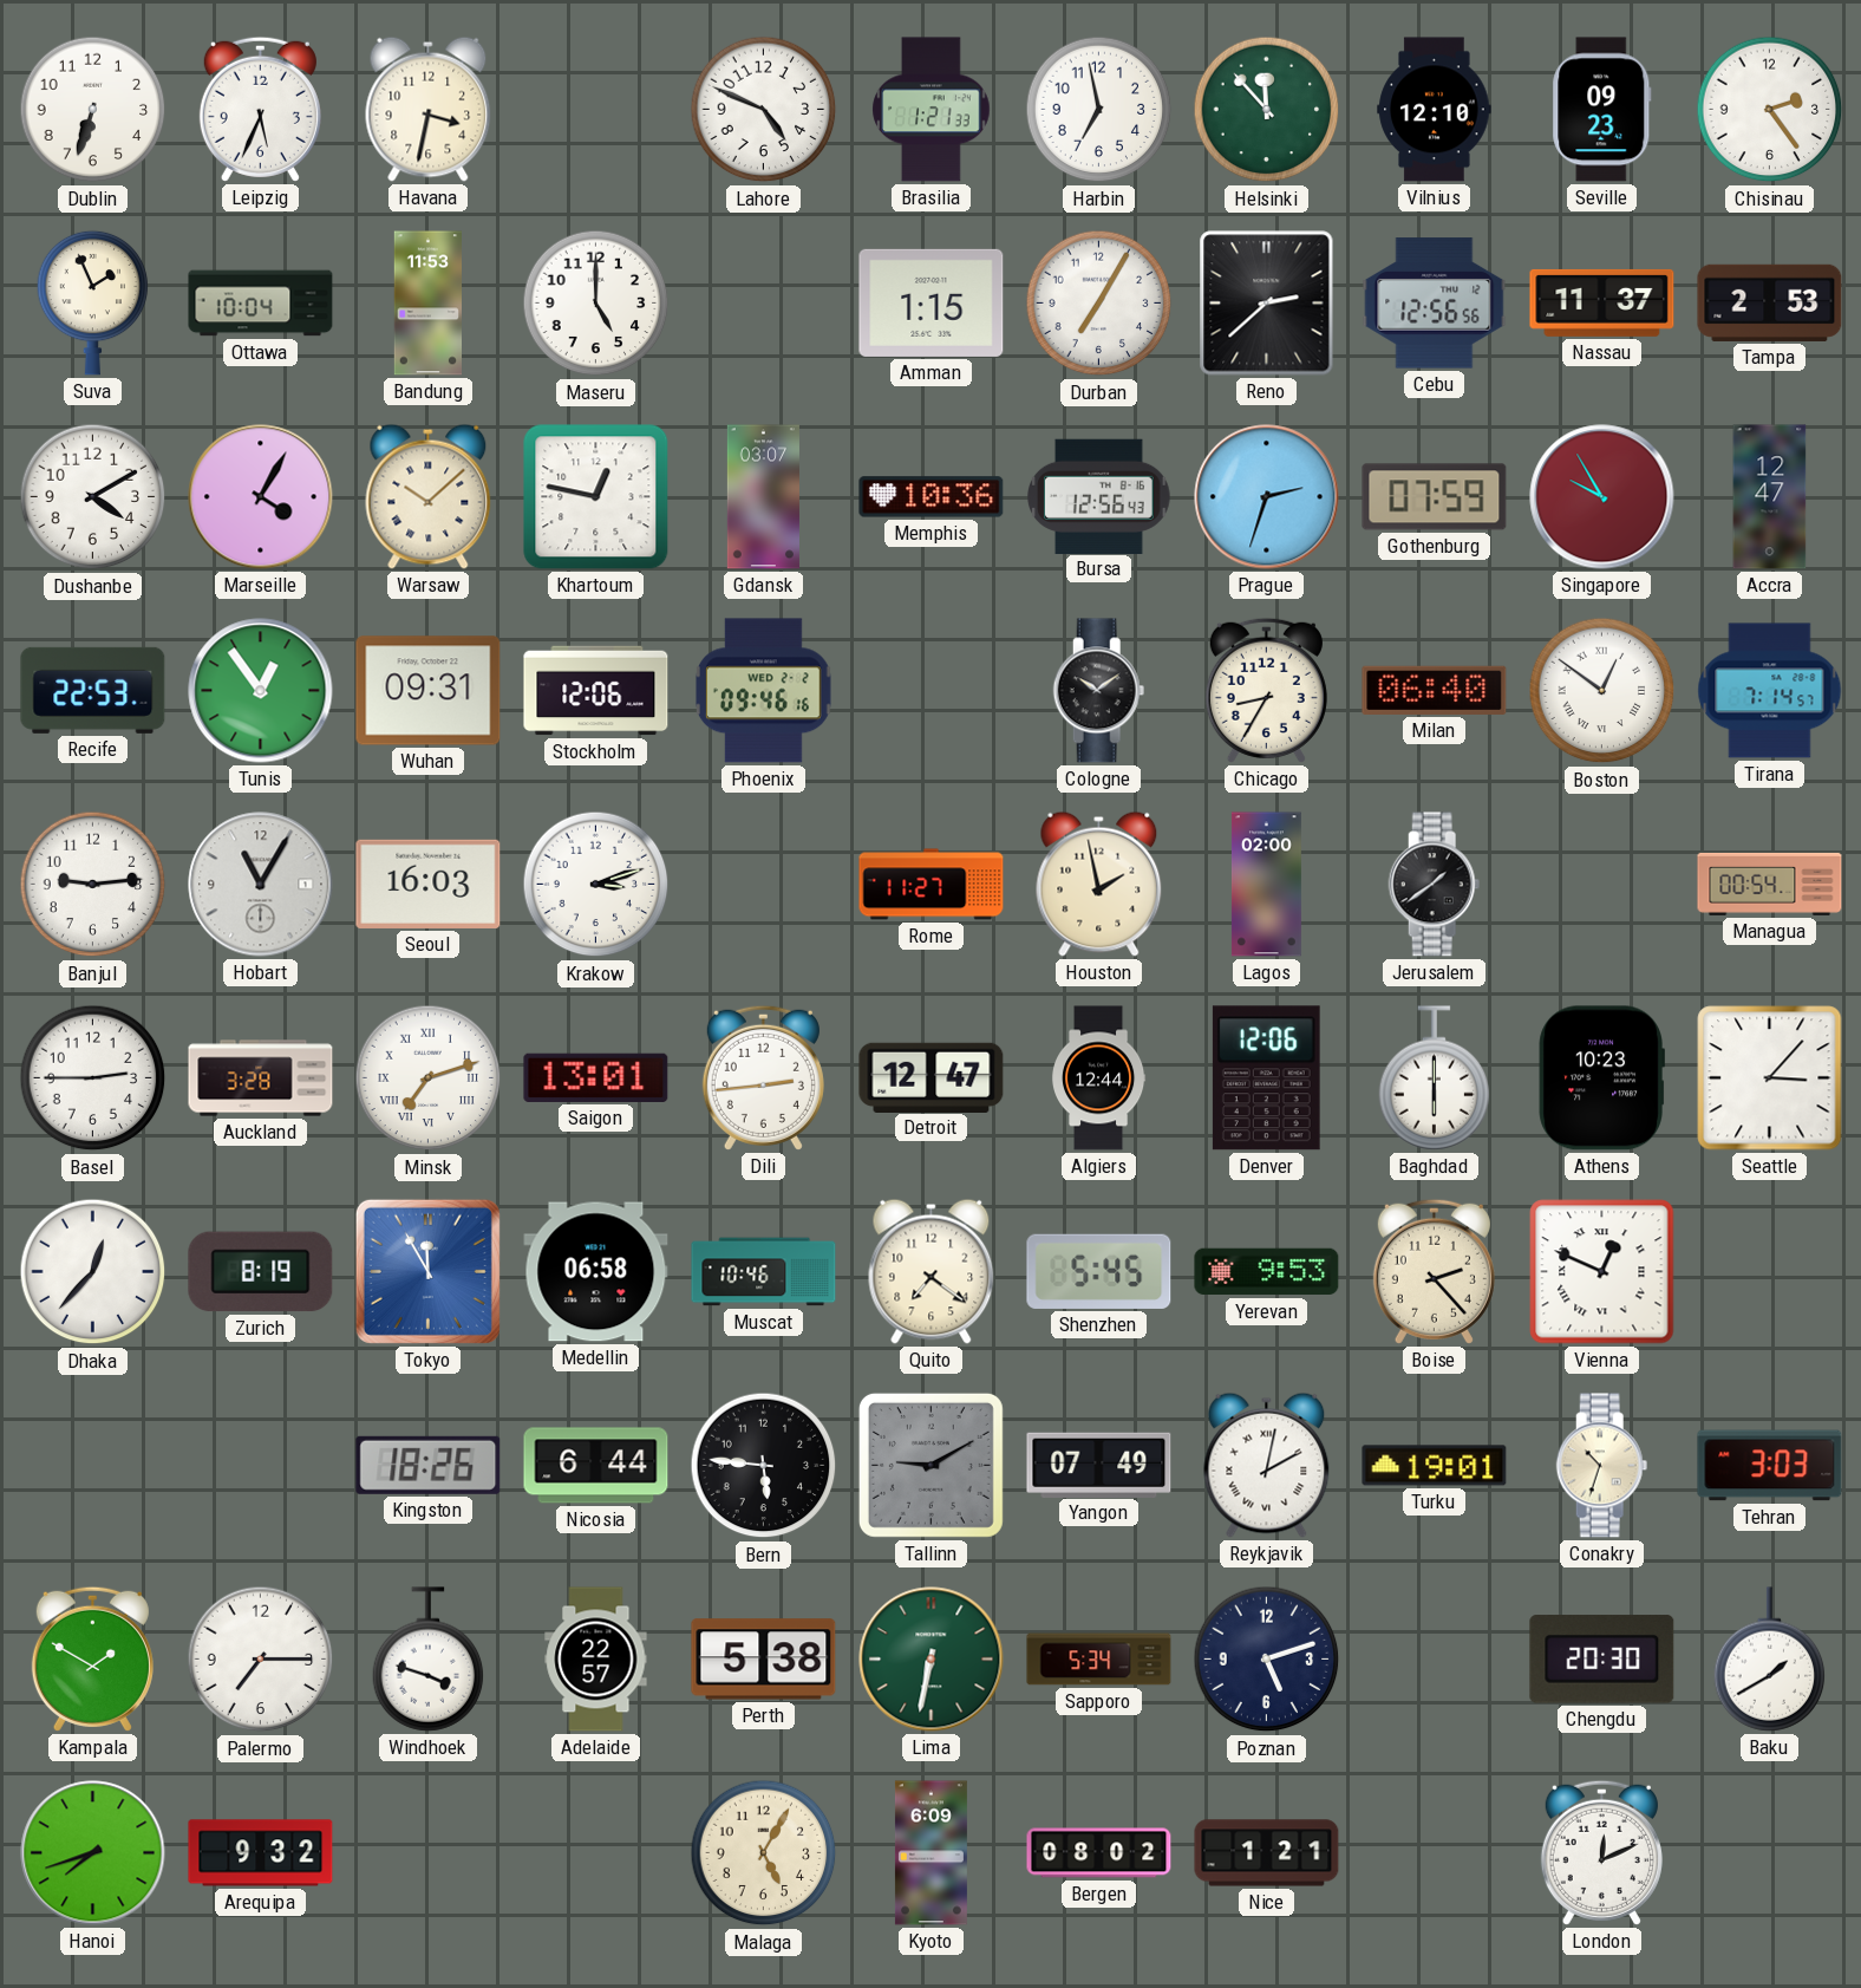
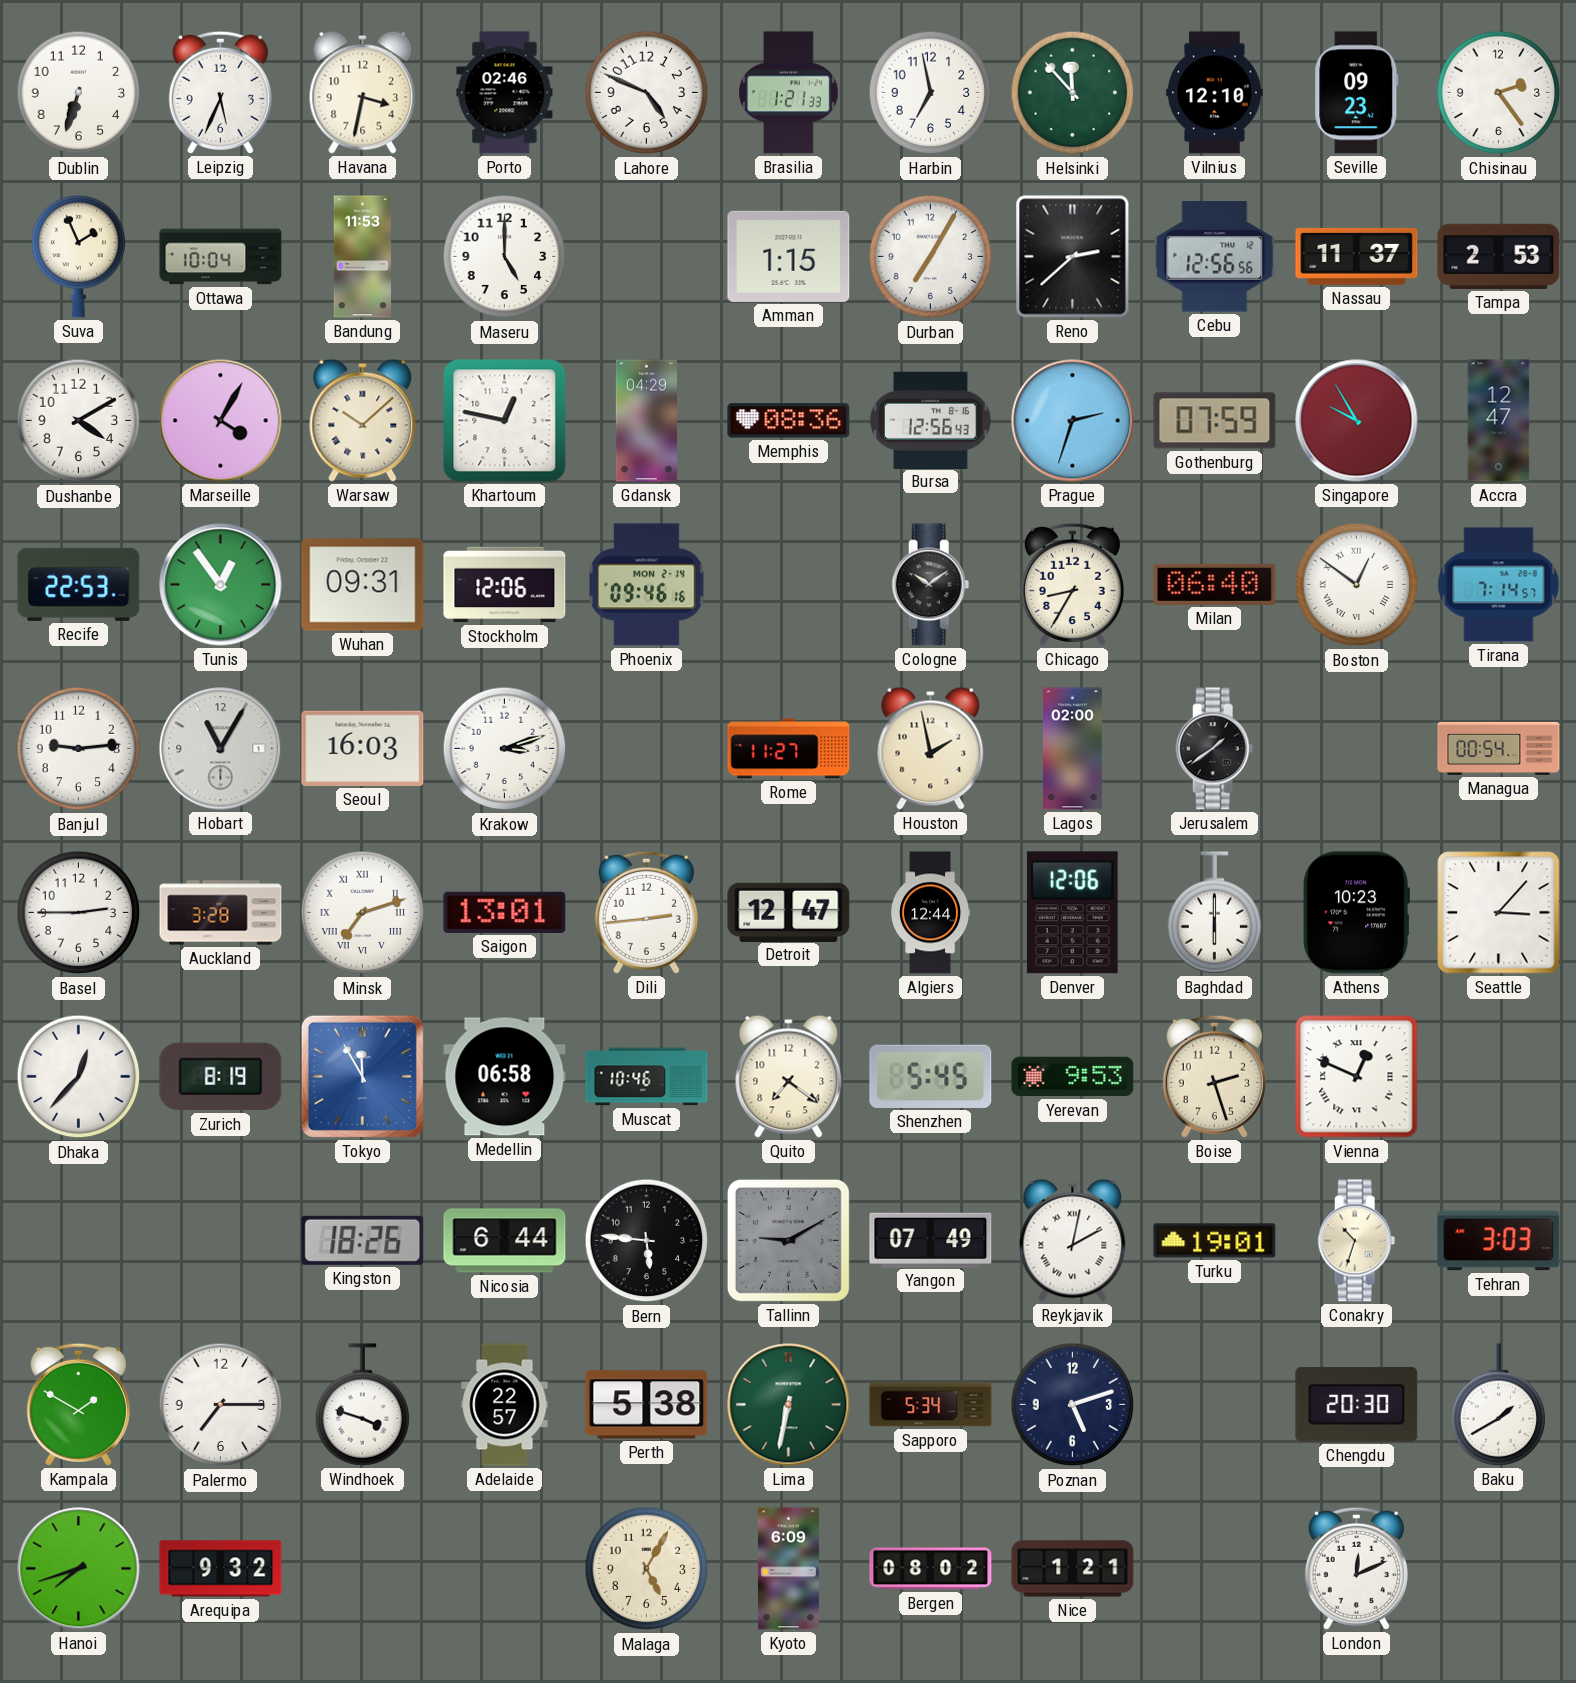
Porto: none -> 02:46 (505, 93)
Gdansk: 03:07 -> 04:29 (646, 421)
Memphis: 10:36 -> 08:36 (789, 421)
Phoenix date: WED 2-2 -> MON 2-14 (646, 585)
Boise: 2:23 -> 2:27 (1214, 1076)
